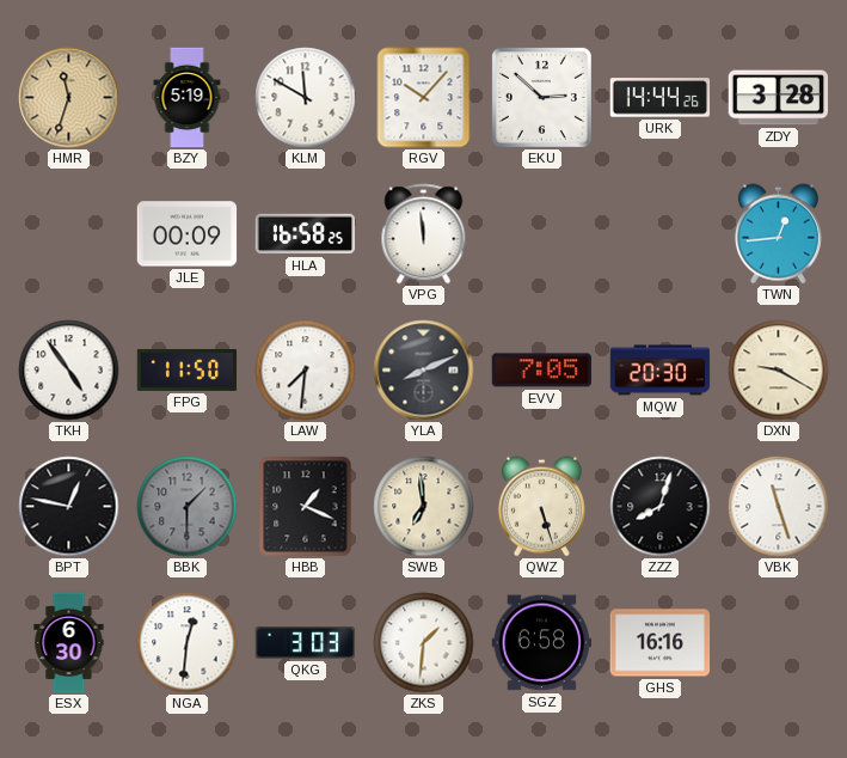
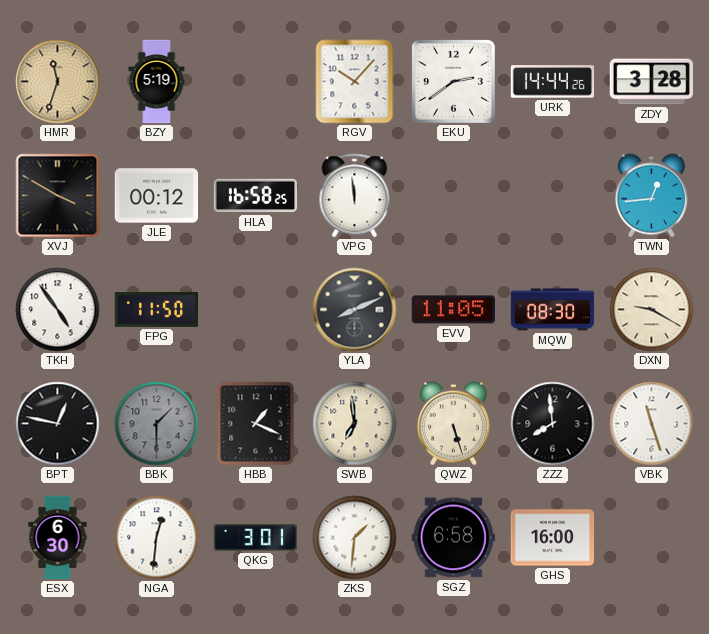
KLM: 11:50 -> none (306, 98)
EKU: 2:52 -> 2:39 (453, 81)
XVJ: none -> 3:50 (58, 196)
JLE: 00:09 -> 00:12 (157, 196)
LAW: 7:31 -> none (306, 371)
EVV: 7:05 -> 11:05 (453, 310)
MQW: 20:30 -> 08:30 (553, 310)
ZZZ: 8:03 -> 7:59 (553, 424)
QKG: 3:03 -> 3:01 (256, 538)
GHS: 16:16 -> 16:00 (553, 538)
